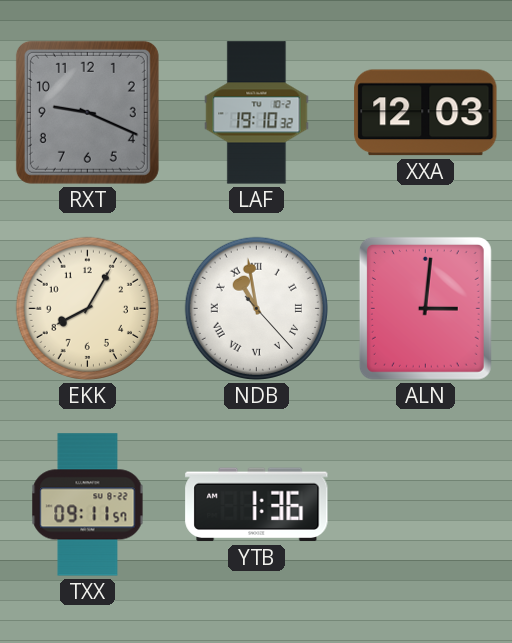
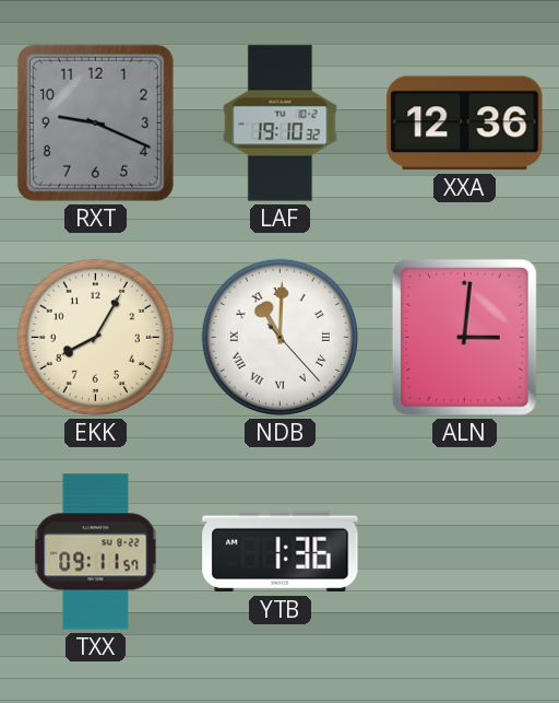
XXA: 12:03 -> 12:36 (465, 124)
NDB: 10:58 -> 11:00 (279, 337)
